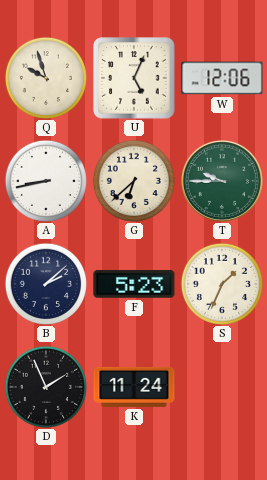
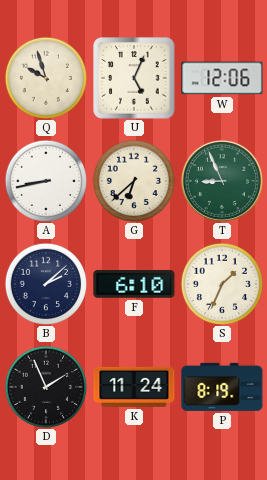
T: 9:45 -> 8:56 (222, 181)
F: 5:23 -> 6:10 (134, 285)
P: none -> 8:19 (222, 387)
